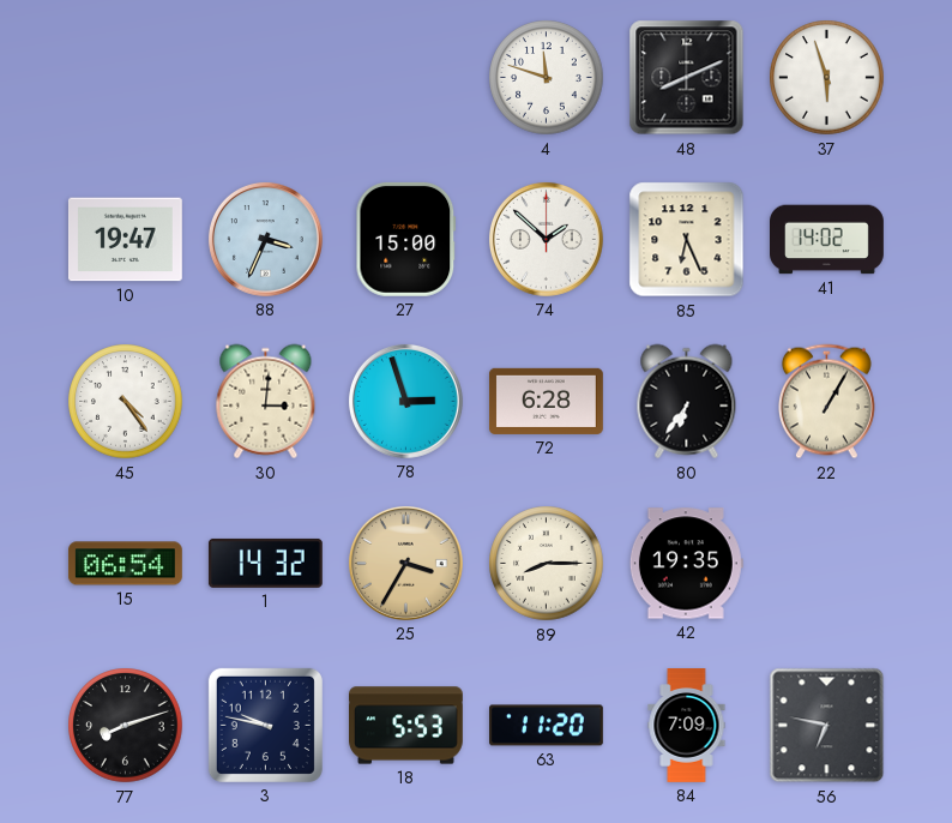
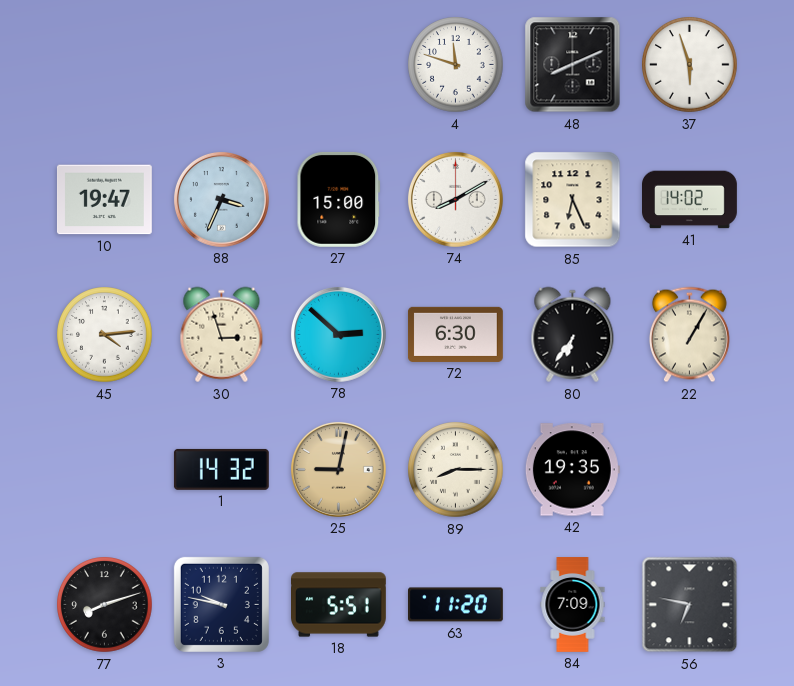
74: 1:52 -> 8:10 (455, 199)
45: 4:24 -> 4:14 (105, 335)
30: 3:01 -> 2:57 (222, 335)
78: 2:57 -> 2:52 (338, 334)
72: 6:28 -> 6:30 (456, 334)
15: 06:54 -> none (125, 564)
25: 3:35 -> 9:02 (338, 469)
18: 5:53 -> 5:51 (339, 605)
